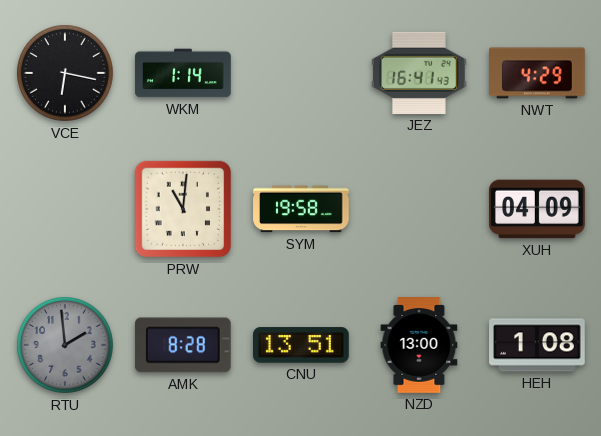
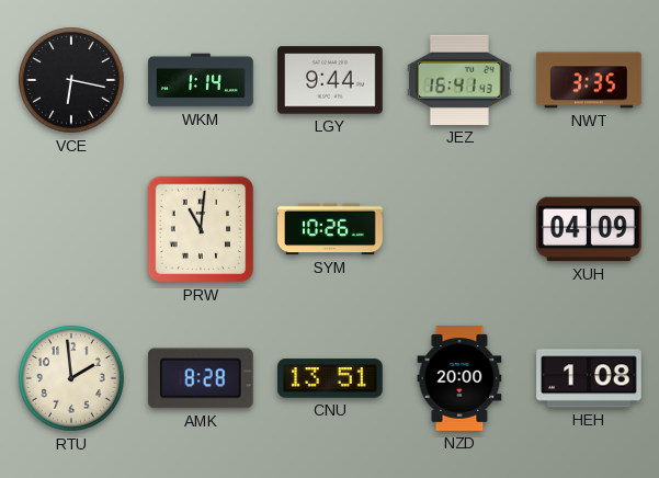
LGY: none -> 9:44 (331, 80)
NWT: 4:29 -> 3:35 (589, 80)
SYM: 19:58 -> 10:26 (330, 229)
RTU dial: grey -> cream (71, 378)
NZD: 13:00 -> 20:00 (459, 378)
